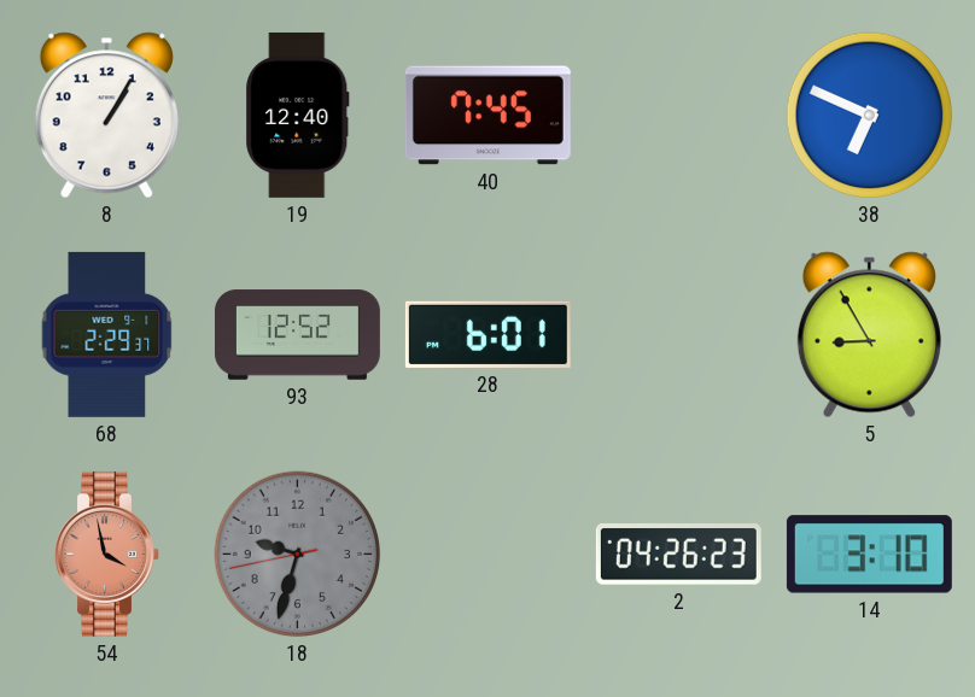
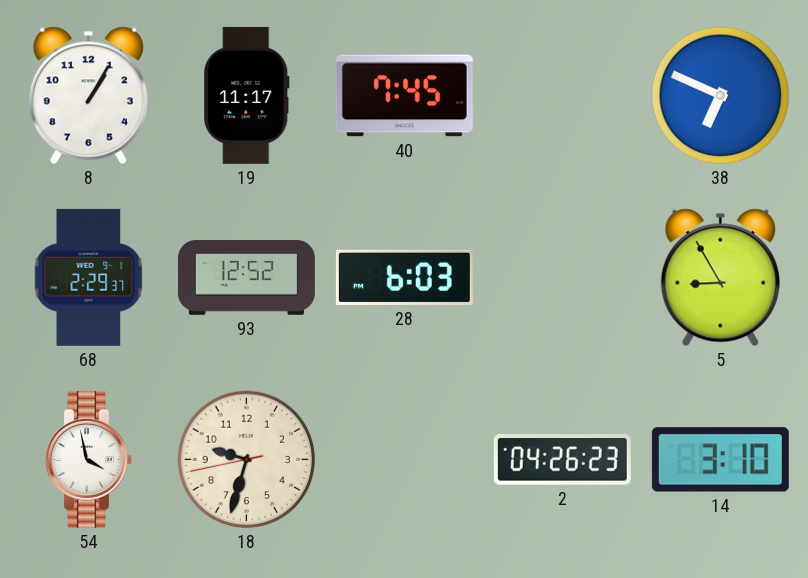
19: 12:40 -> 11:17 (247, 95)
28: 6:01 -> 6:03 (404, 277)
54 dial: salmon -> white (89, 459)
18 dial: grey -> cream (247, 460)
